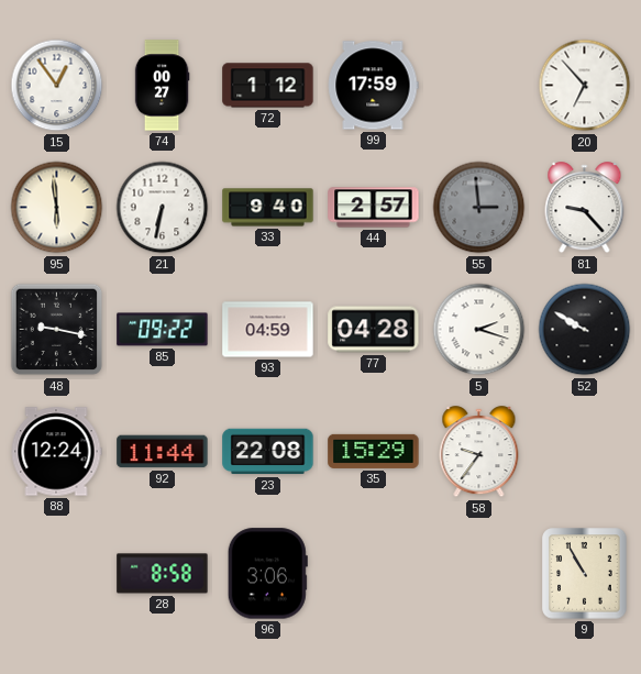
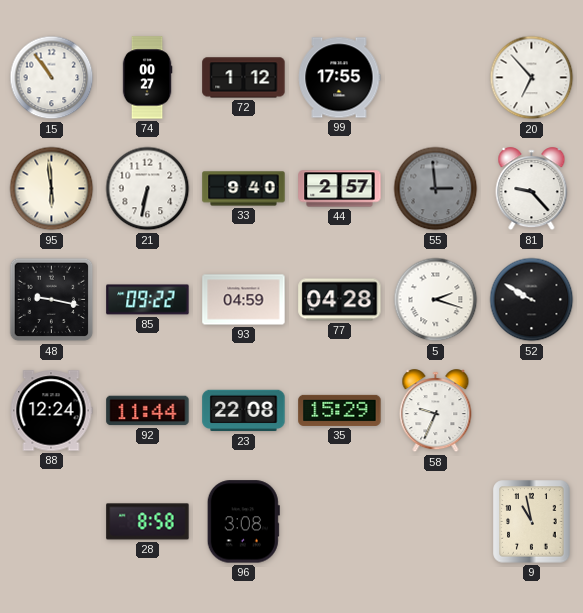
15: 12:54 -> 10:54 (52, 78)
99: 17:59 -> 17:55 (339, 78)
58: 9:36 -> 9:34 (436, 411)
96: 3:06 -> 3:08 (243, 522)
9: 10:55 -> 10:58 (532, 522)
